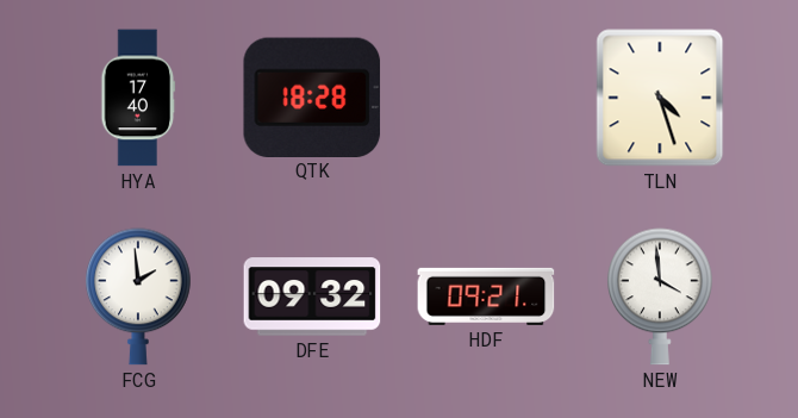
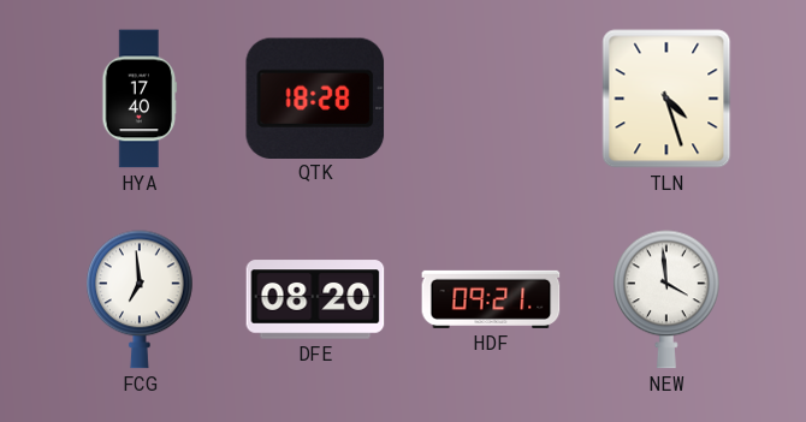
FCG: 1:59 -> 6:59 (141, 299)
DFE: 09:32 -> 08:20 (315, 299)
